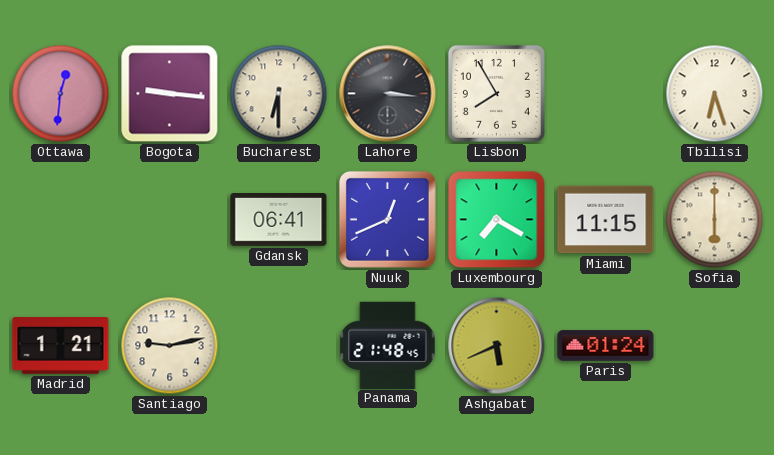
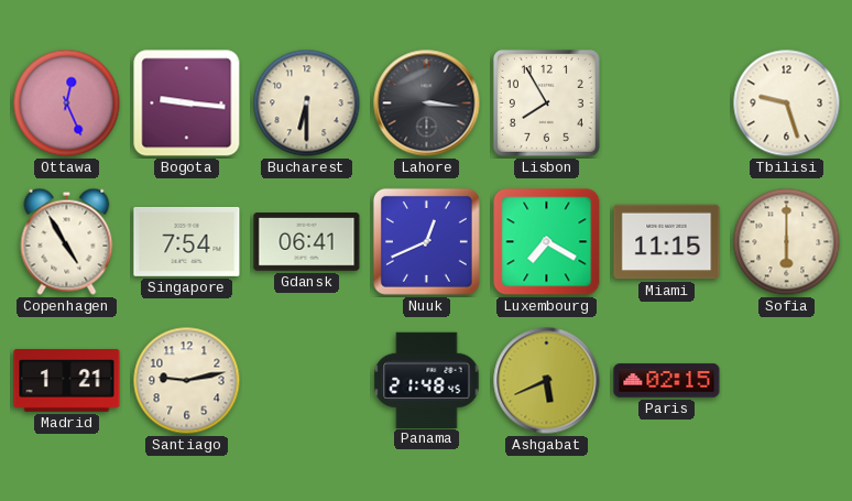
Ottawa: 12:31 -> 12:26 (67, 104)
Tbilisi: 6:27 -> 9:27 (787, 104)
Copenhagen: none -> 4:55 (67, 241)
Singapore: none -> 7:54 (187, 241)
Paris: 01:24 -> 02:15 (667, 381)
